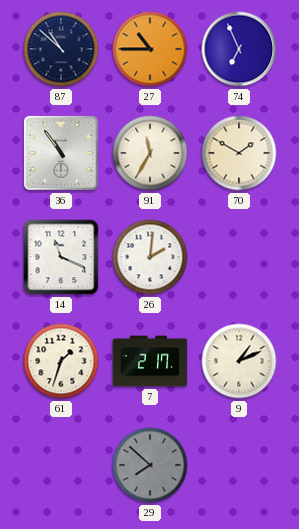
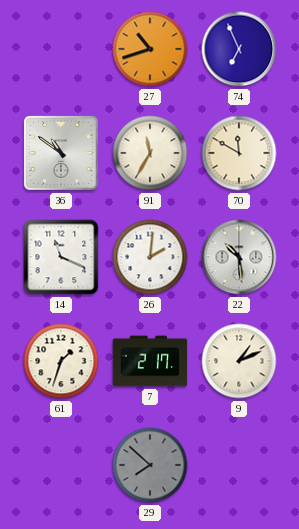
87: 10:52 -> none (61, 49)
27: 10:45 -> 10:42 (150, 49)
36: 10:54 -> 10:51 (62, 154)
70: 1:50 -> 11:50 (239, 153)
22: none -> 10:29 (239, 257)
